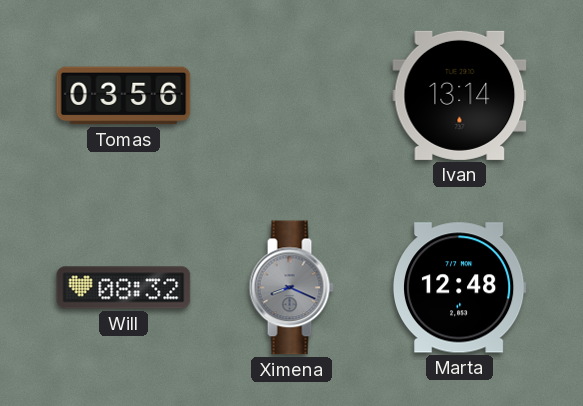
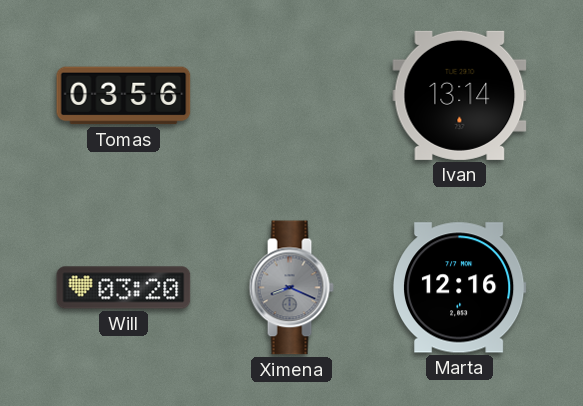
Will: 08:32 -> 03:20 (124, 288)
Marta: 12:48 -> 12:16 (459, 288)
